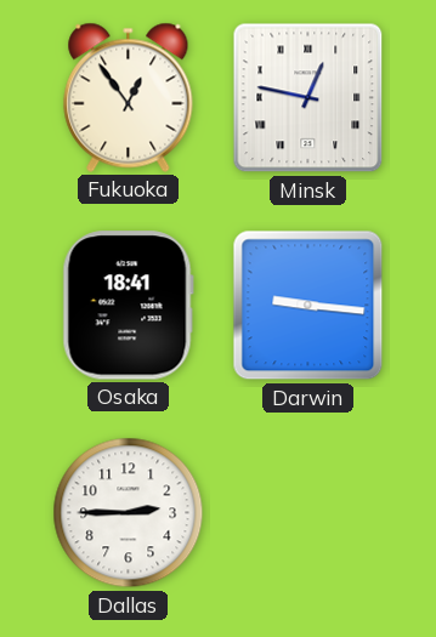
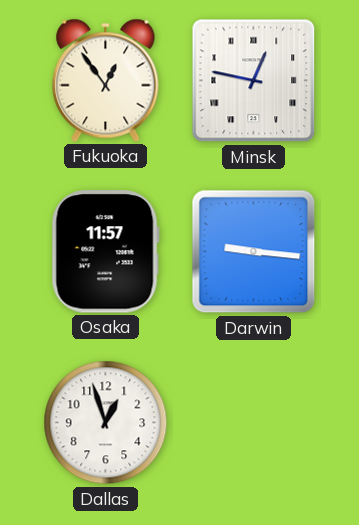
Osaka: 18:41 -> 11:57 (105, 252)
Dallas: 2:45 -> 12:57 (106, 423)
